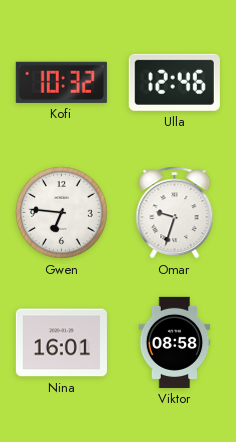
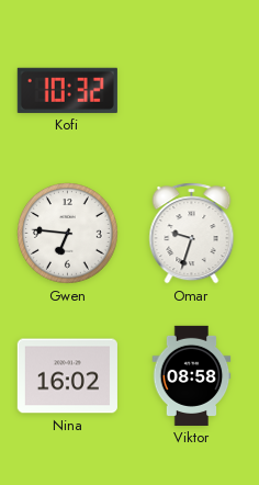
Ulla: 12:46 -> none (174, 82)
Nina: 16:01 -> 16:02 (67, 376)
